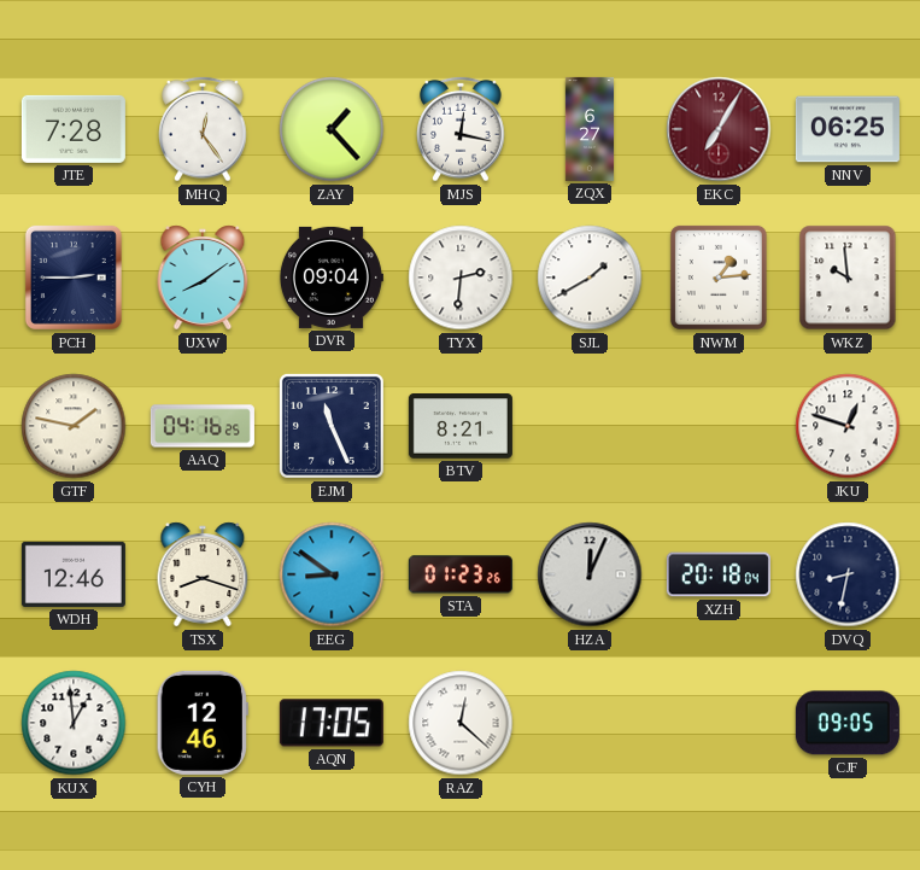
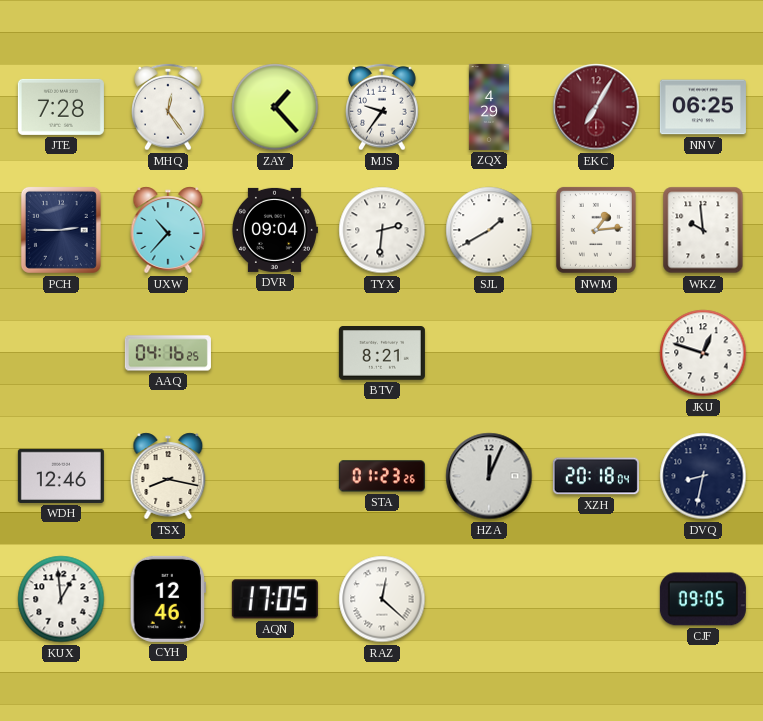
MJS: 12:17 -> 9:36 (382, 107)
ZQX: 6:27 -> 4:29 (488, 107)
UXW: 8:09 -> 10:37 (168, 230)
GTF: 1:47 -> none (74, 426)
EJM: 11:26 -> none (332, 426)
TSX: 8:18 -> 8:17 (168, 476)
EEG: 8:51 -> none (332, 574)
